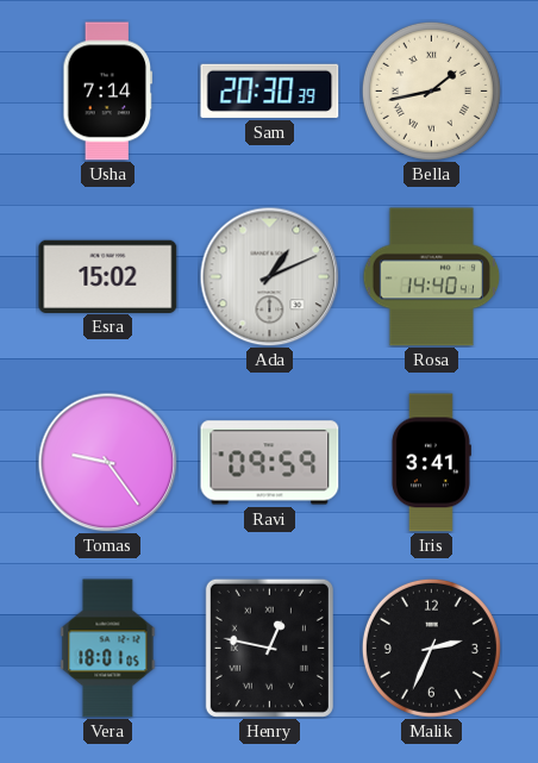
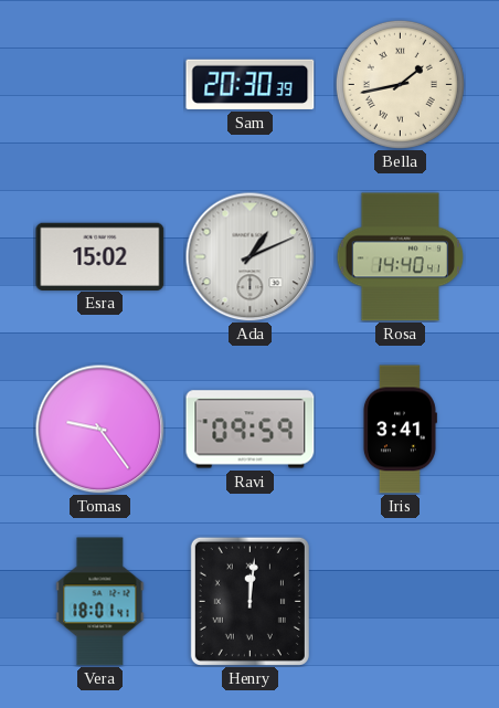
Usha: 7:14 -> none (108, 92)
Vera: 18:01:05 -> 18:01:41 (100, 602)
Henry: 12:47 -> 12:01 (250, 601)
Malik: 2:34 -> none (431, 648)
